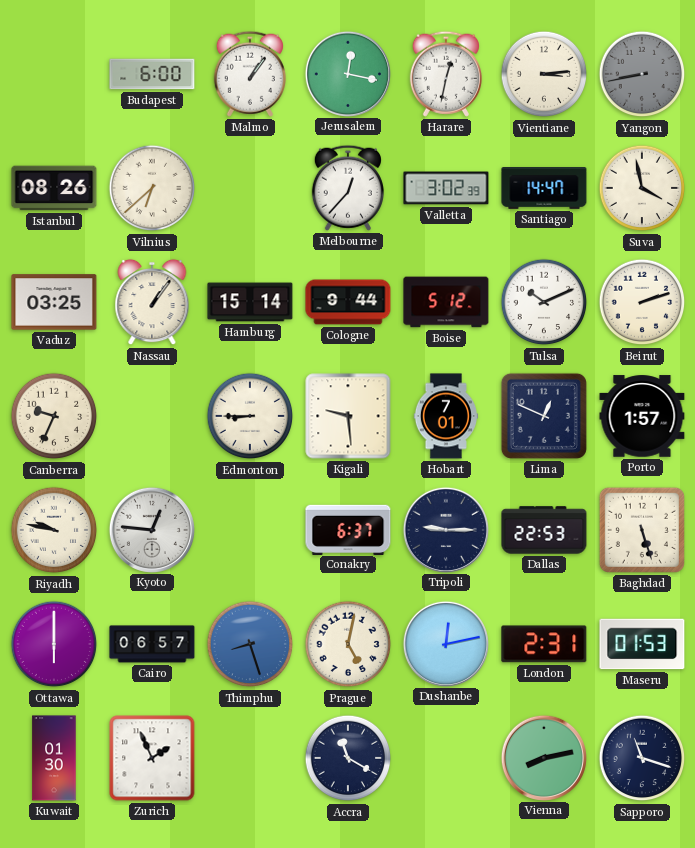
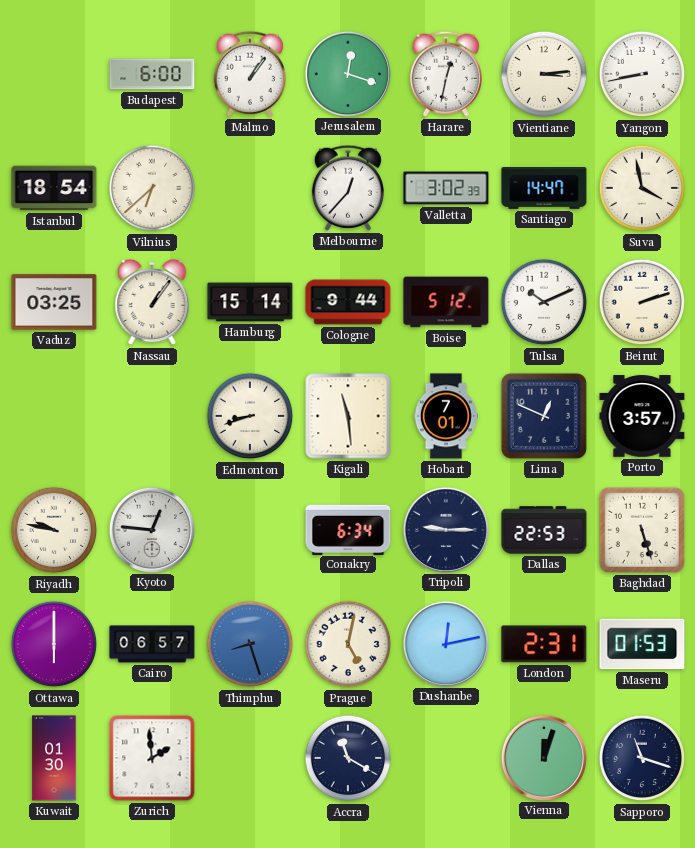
Jerusalem: 12:17 -> 12:18 (347, 73)
Yangon dial: grey -> white (642, 74)
Istanbul: 08:26 -> 18:54 (54, 188)
Canberra: 9:34 -> none (54, 416)
Edmonton: 8:45 -> 8:42 (250, 416)
Kigali: 9:29 -> 11:29 (348, 416)
Porto: 1:57 -> 3:57 (642, 416)
Conakry: 6:37 -> 6:34 (348, 529)
Zurich: 1:56 -> 1:59 (152, 758)
Vienna: 8:13 -> 12:03 (543, 757)
